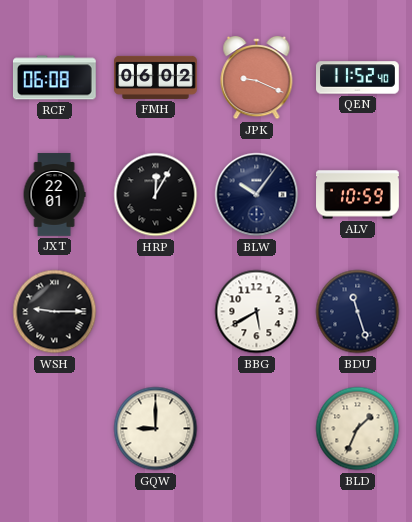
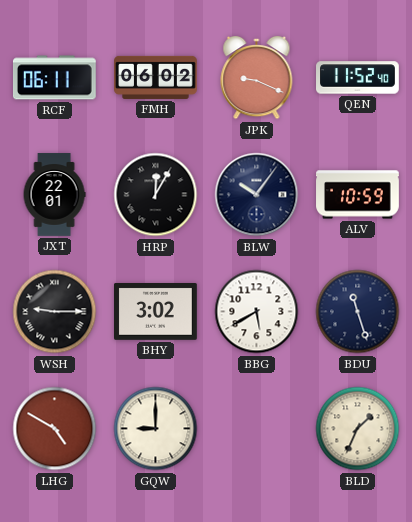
RCF: 06:08 -> 06:11 (54, 78)
BHY: none -> 3:02 (156, 312)
LHG: none -> 4:50 (55, 429)
